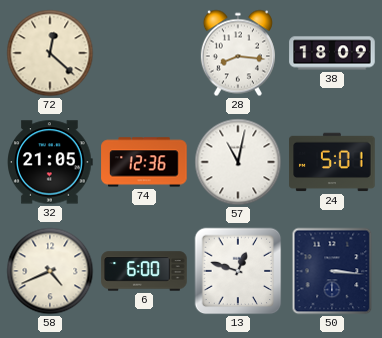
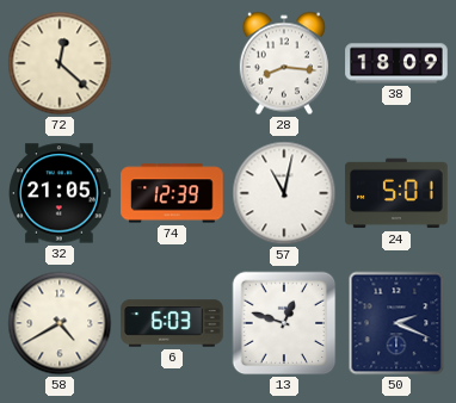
74: 12:36 -> 12:39 (172, 193)
58: 4:41 -> 4:40 (60, 323)
6: 6:00 -> 6:03 (172, 323)
50: 3:16 -> 2:19 (396, 323)
